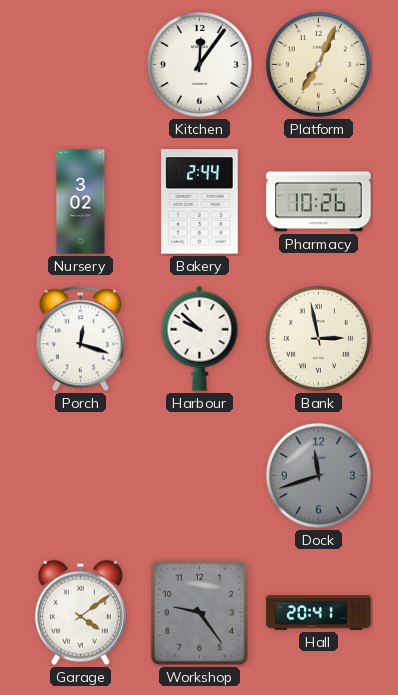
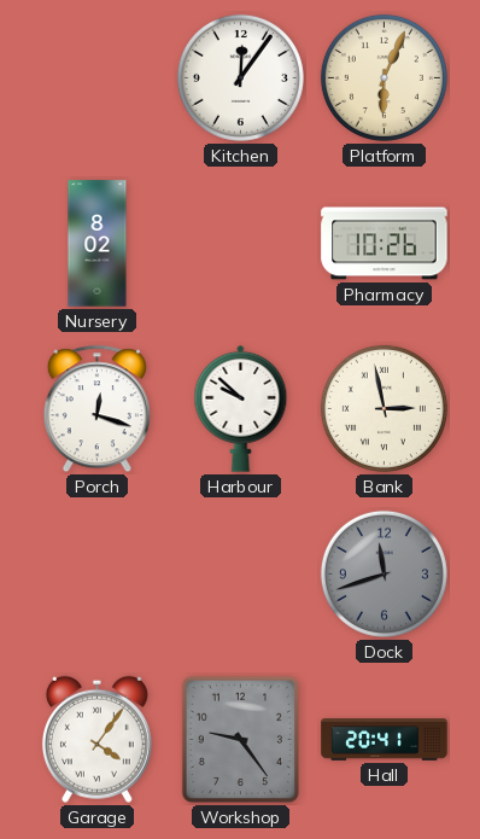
Platform: 7:04 -> 6:04 (384, 77)
Nursery: 3:02 -> 8:02 (98, 244)
Bakery: 2:44 -> none (200, 202)
Garage: 4:09 -> 4:06 (96, 739)
